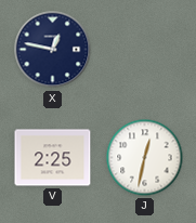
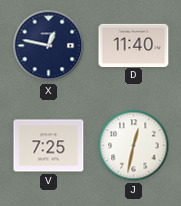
D: none -> 11:40 (134, 45)
V: 2:25 -> 7:25 (49, 146)
